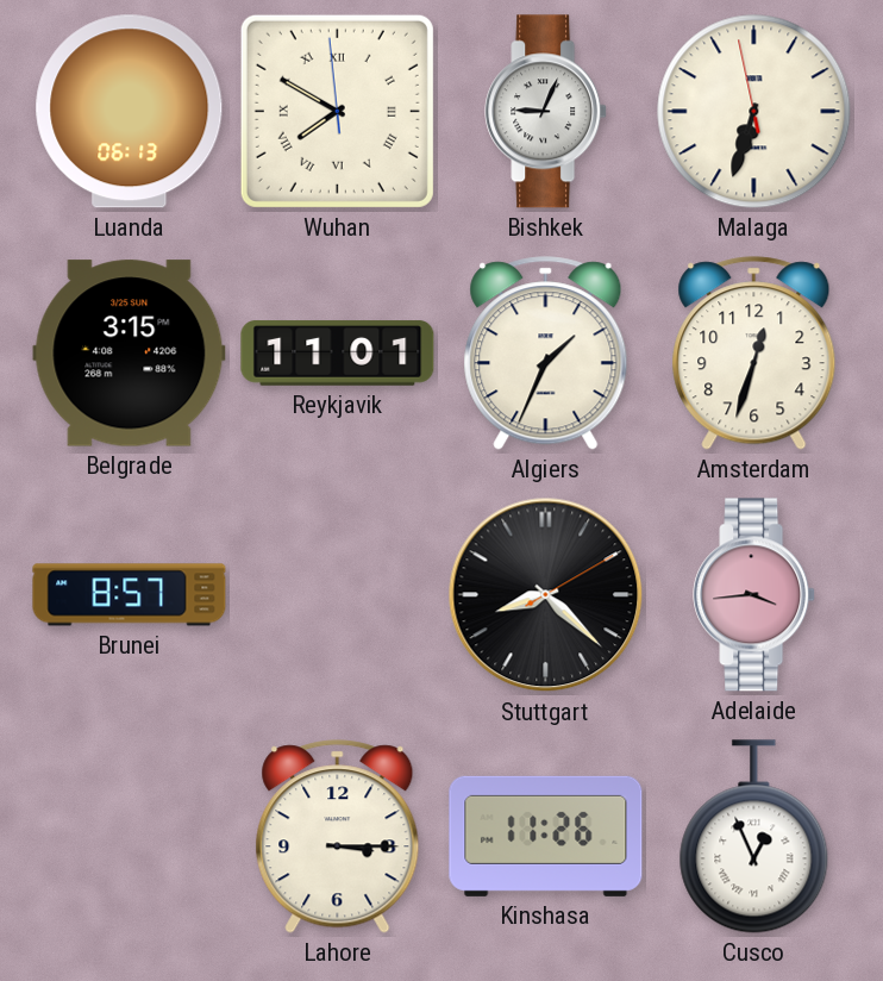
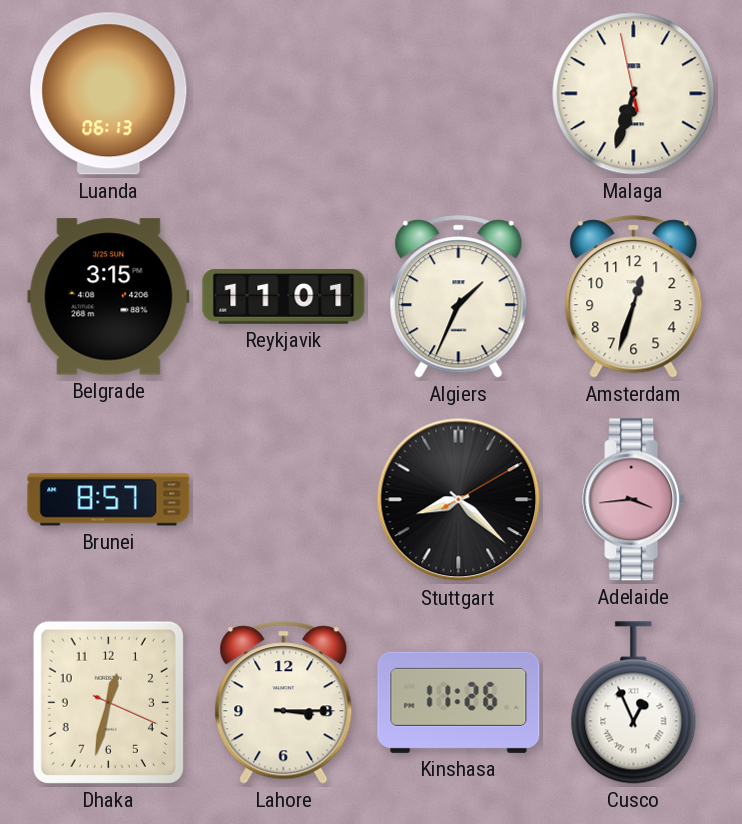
Wuhan: 7:49 -> none (337, 111)
Bishkek: 9:04 -> none (546, 112)
Dhaka: none -> 12:32 (108, 702)
